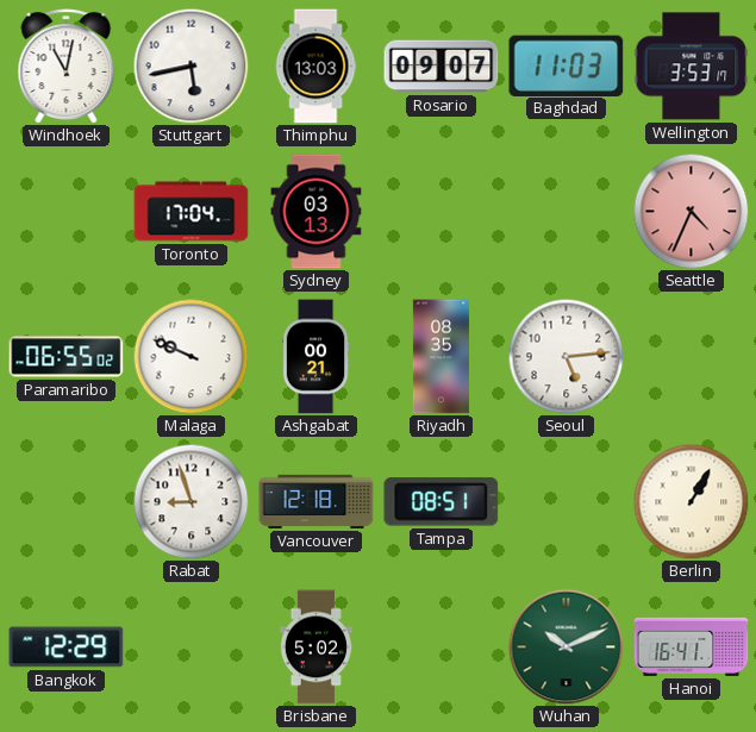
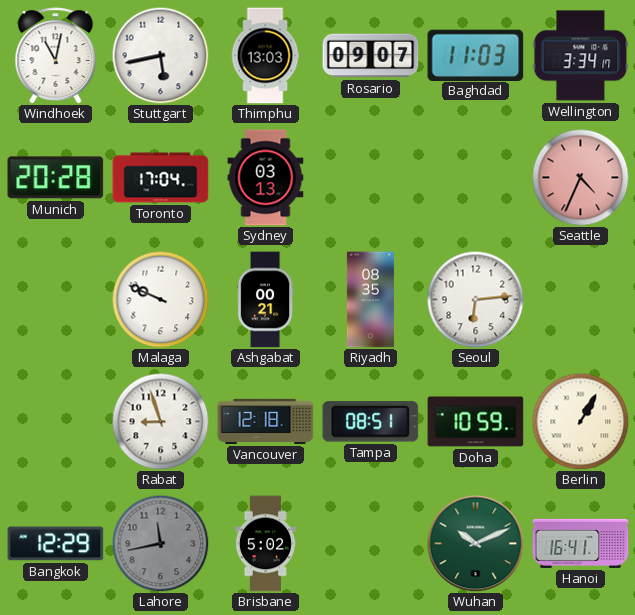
Wellington: 3:53 -> 3:34 (581, 56)
Munich: none -> 20:28 (56, 178)
Paramaribo: 06:55 -> none (67, 357)
Seoul: 5:14 -> 6:14 (475, 299)
Doha: none -> 10:59 (476, 422)
Lahore: none -> 11:43 (160, 543)
